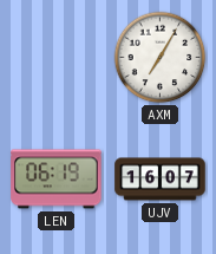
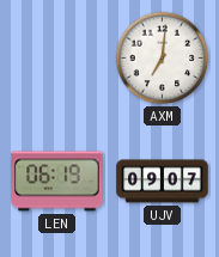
AXM: 7:05 -> 7:01 (163, 59)
UJV: 16:07 -> 09:07 (163, 182)
